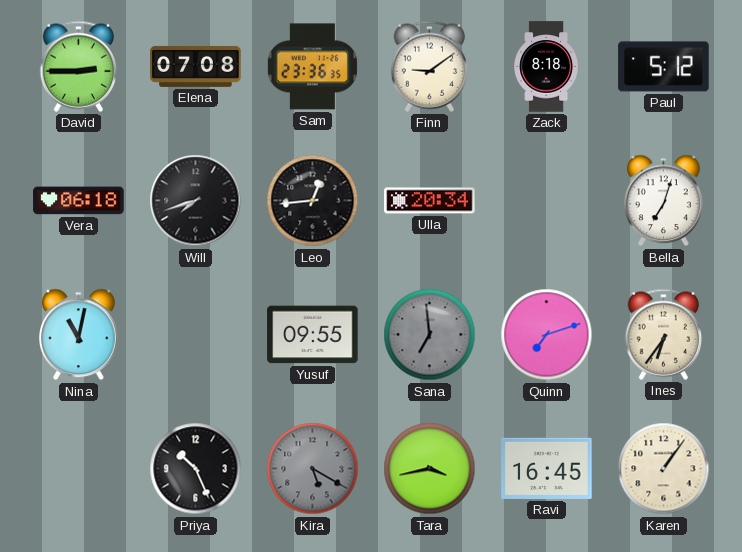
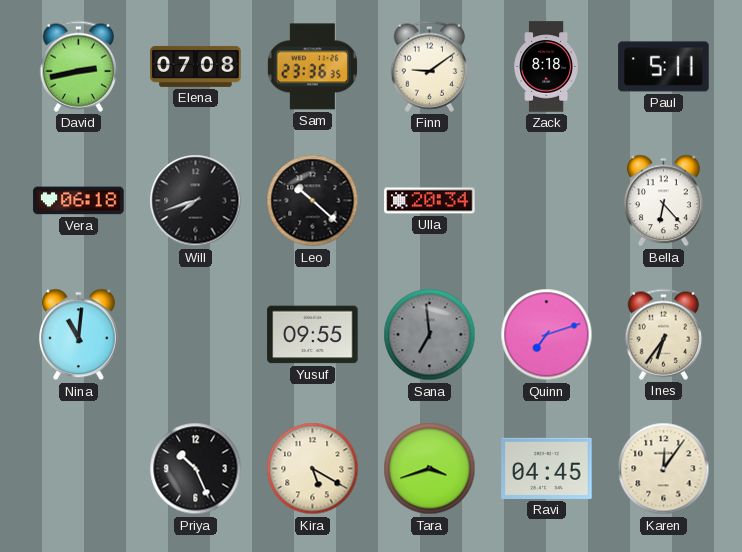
David: 2:45 -> 2:43 (79, 66)
Paul: 5:12 -> 5:11 (664, 67)
Leo: 12:44 -> 10:22 (313, 201)
Bella: 7:03 -> 6:23 (664, 201)
Nina: 11:02 -> 11:01 (79, 335)
Kira dial: grey -> cream (313, 469)
Tara: 3:43 -> 3:42 (430, 469)
Ravi: 16:45 -> 04:45 (547, 468)
Karen: 1:06 -> 12:06 (664, 469)
